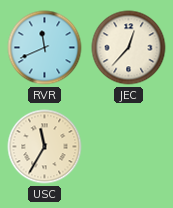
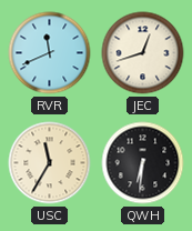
JEC: 12:37 -> 12:42 (143, 53)
QWH: none -> 6:31 (143, 163)
